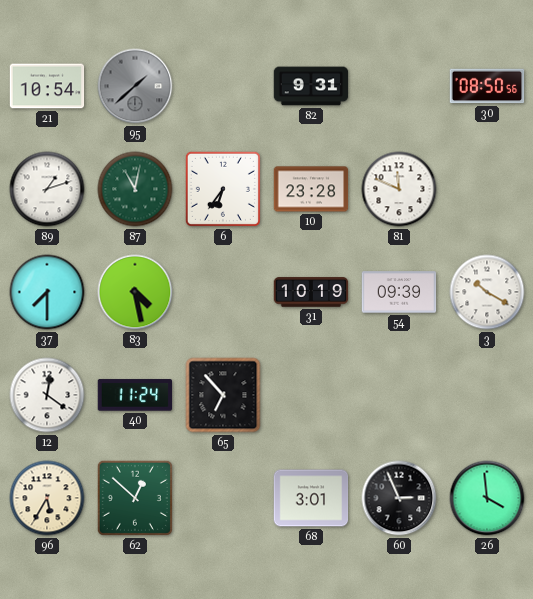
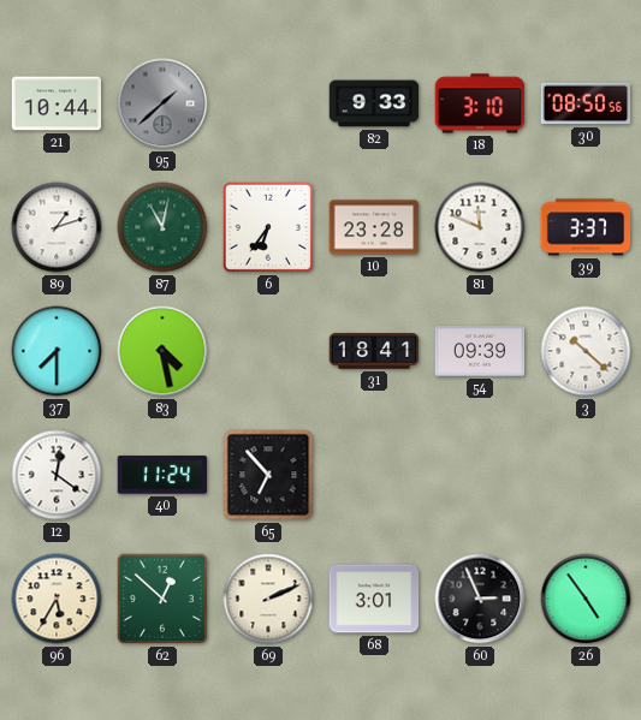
21: 10:54 -> 10:44 (57, 103)
82: 9:31 -> 9:33 (374, 103)
18: none -> 3:10 (480, 103)
39: none -> 3:37 (586, 227)
31: 10:19 -> 18:41 (374, 351)
3: 10:20 -> 10:22 (586, 351)
69: none -> 2:11 (268, 599)
26: 3:59 -> 4:54 (586, 599)
